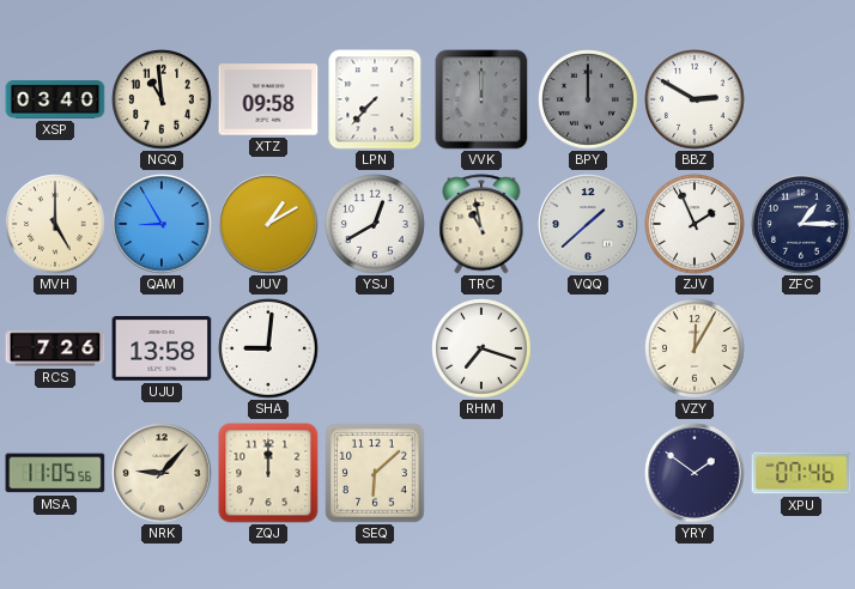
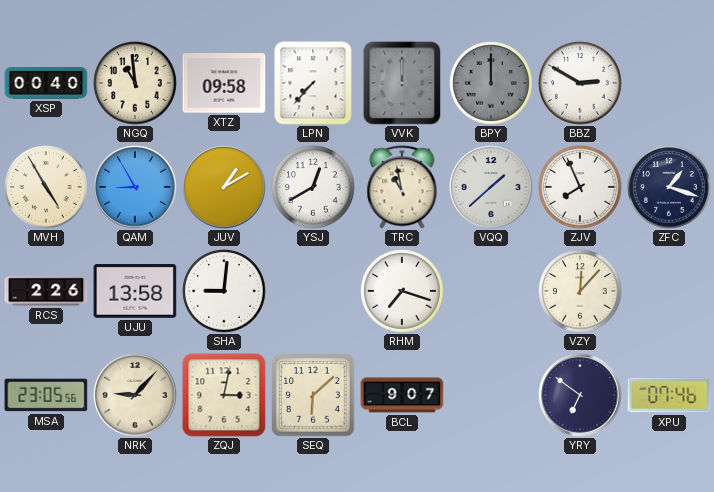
XSP: 03:40 -> 00:40 (46, 83)
MVH: 5:00 -> 4:55 (46, 187)
ZJV: 1:56 -> 7:56 (580, 187)
ZFC: 1:15 -> 1:18 (669, 187)
RCS: 7:26 -> 2:26 (46, 291)
VZY: 12:05 -> 12:07 (580, 291)
MSA: 11:05 -> 23:05 (46, 395)
ZQJ: 12:00 -> 3:02 (224, 395)
BCL: none -> 9:07 (402, 395)
YRY: 1:51 -> 6:51 (580, 395)
